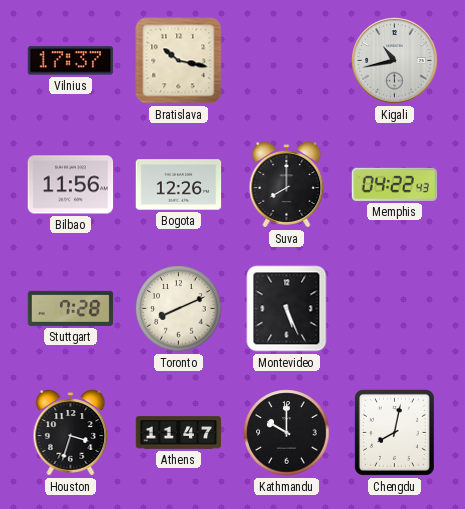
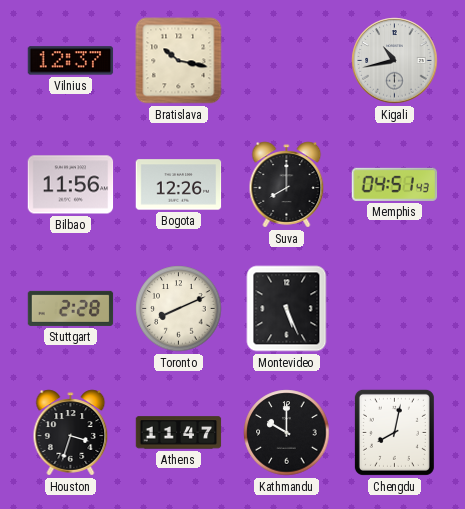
Vilnius: 17:37 -> 12:37 (71, 61)
Memphis: 04:22 -> 04:51 (395, 184)
Stuttgart: 7:28 -> 2:28 (71, 308)
